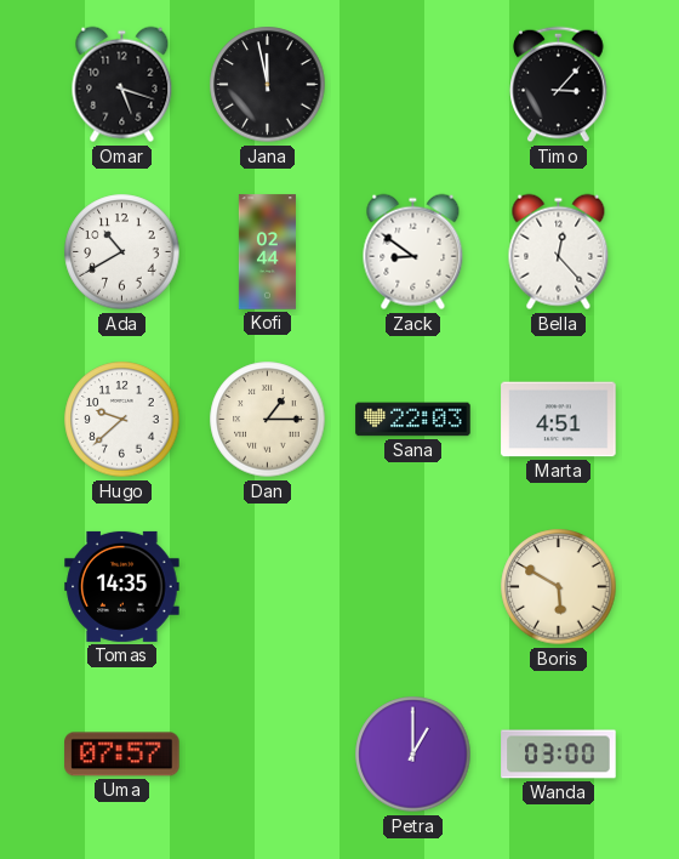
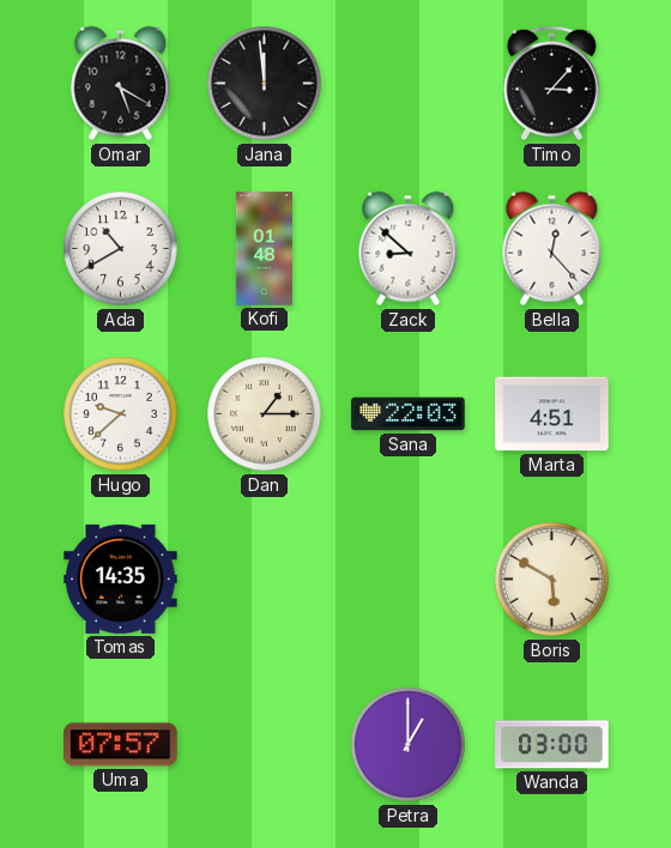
Omar: 5:18 -> 5:20 (121, 84)
Jana: 11:58 -> 11:59 (265, 84)
Kofi: 02:44 -> 01:48 (264, 249)
Zack: 8:51 -> 8:52 (409, 249)
